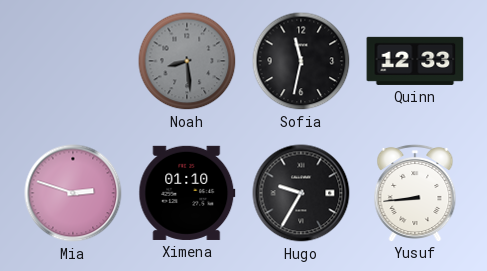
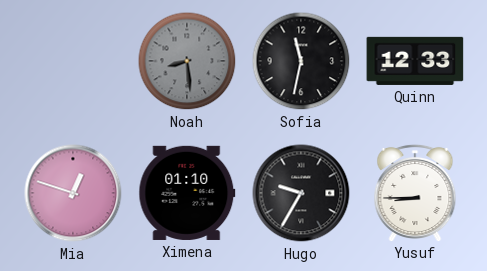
Mia: 2:48 -> 12:48 (73, 193)
Yusuf: 8:44 -> 8:45 (415, 192)
